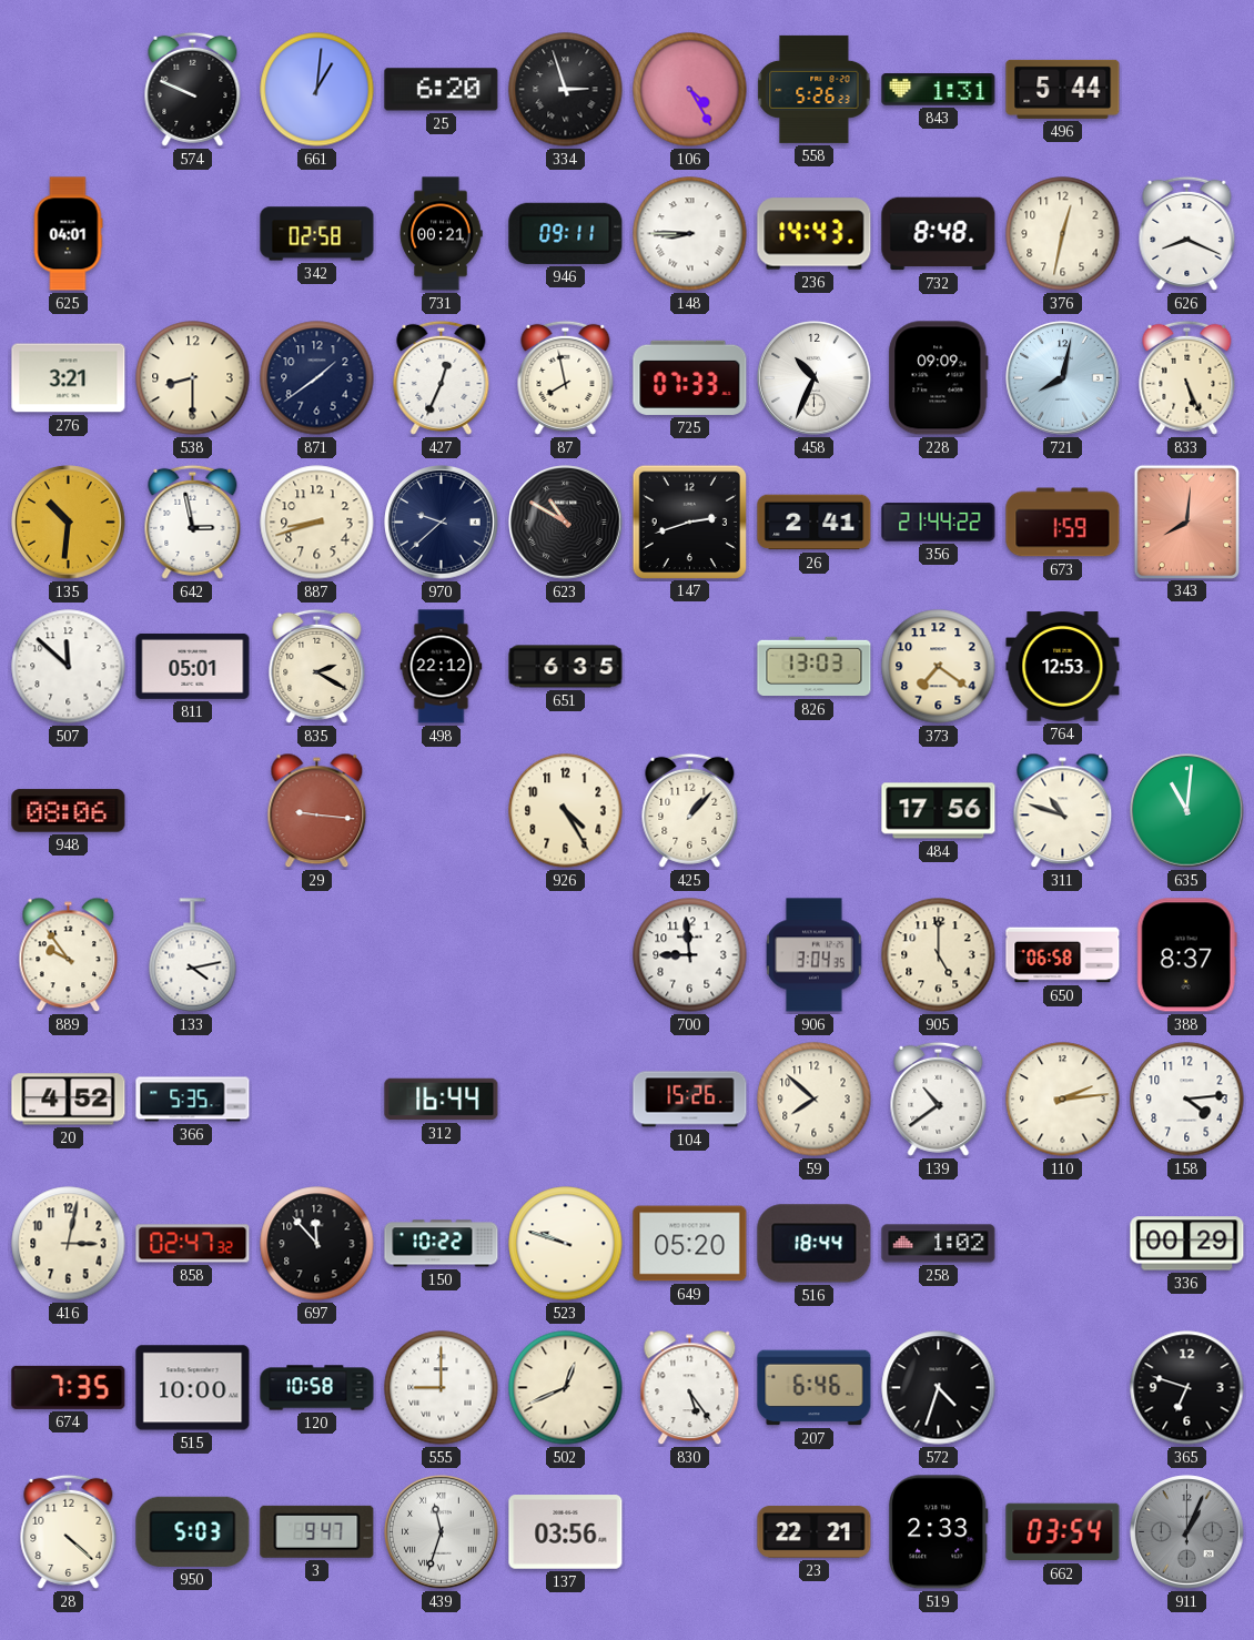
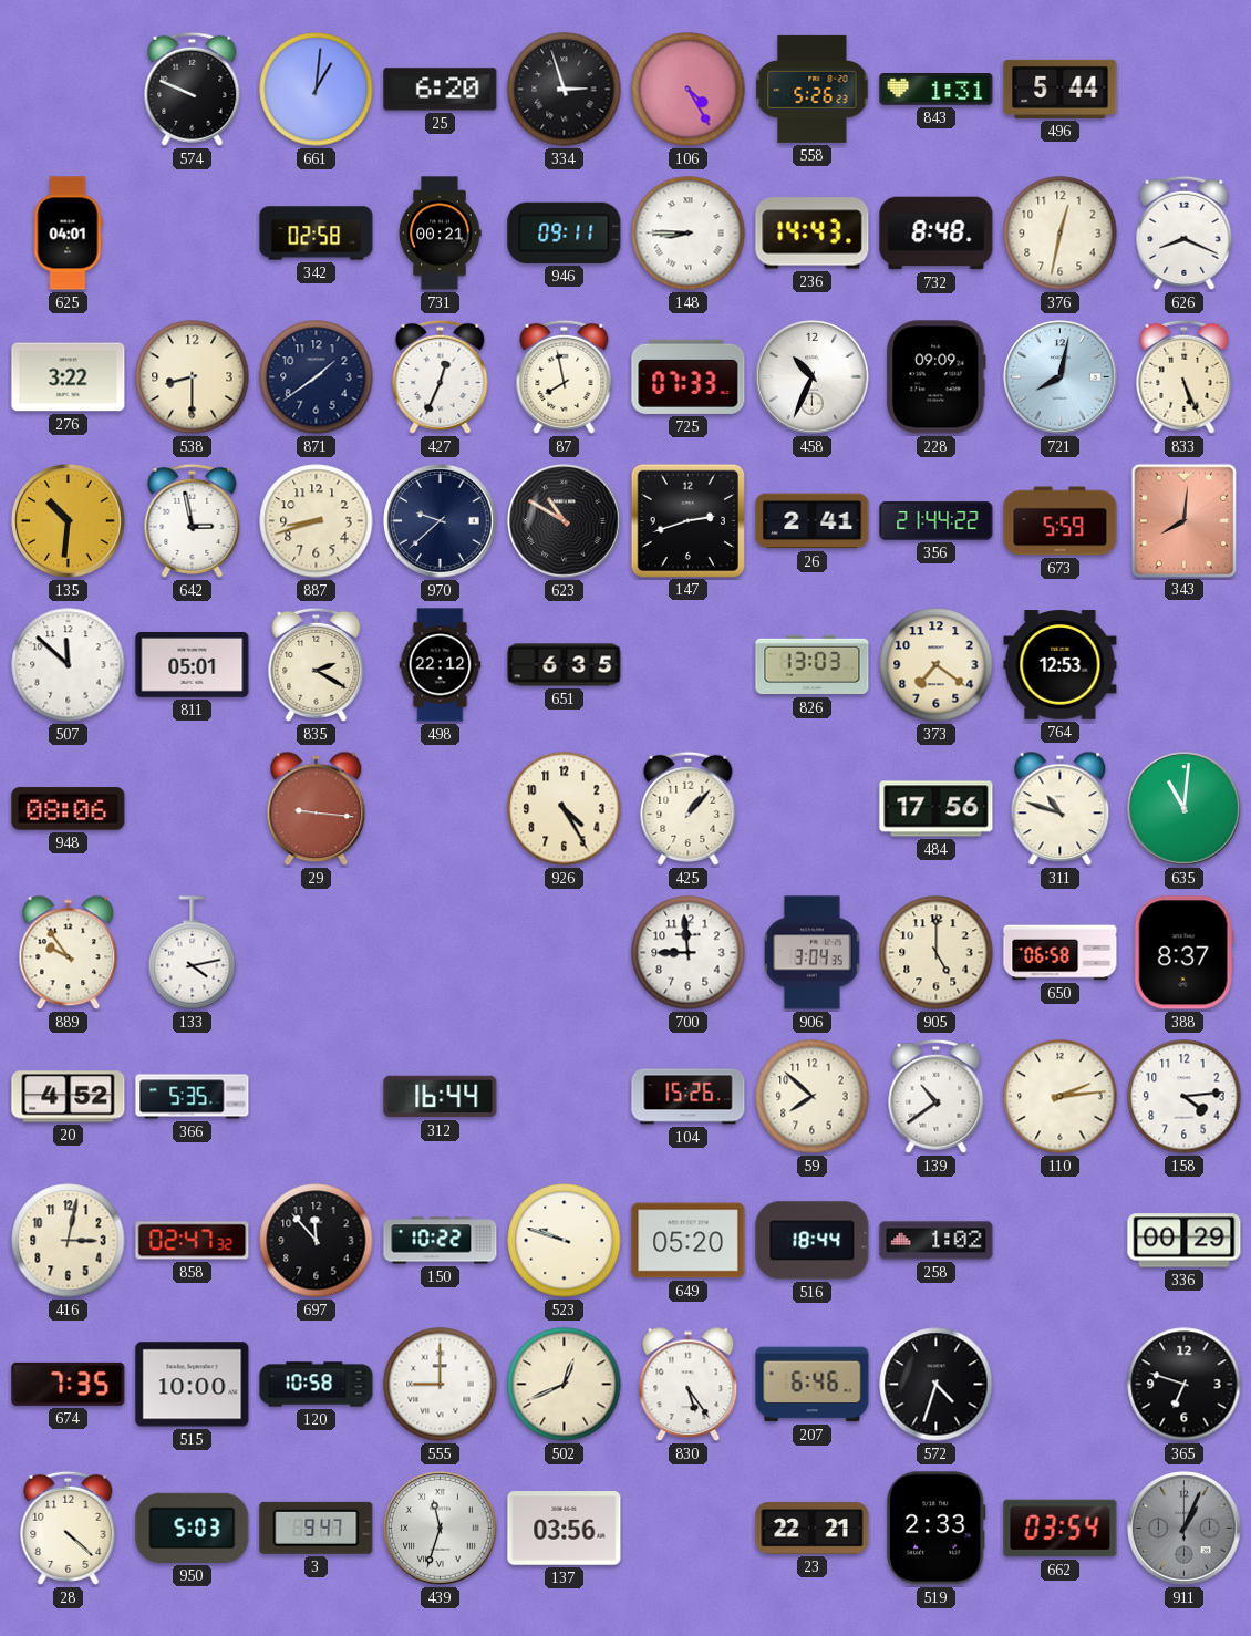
276: 3:21 -> 3:22 (69, 377)
673: 1:59 -> 5:59 (1061, 521)
